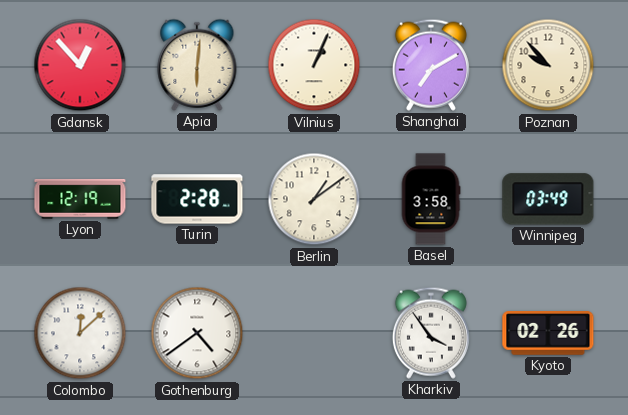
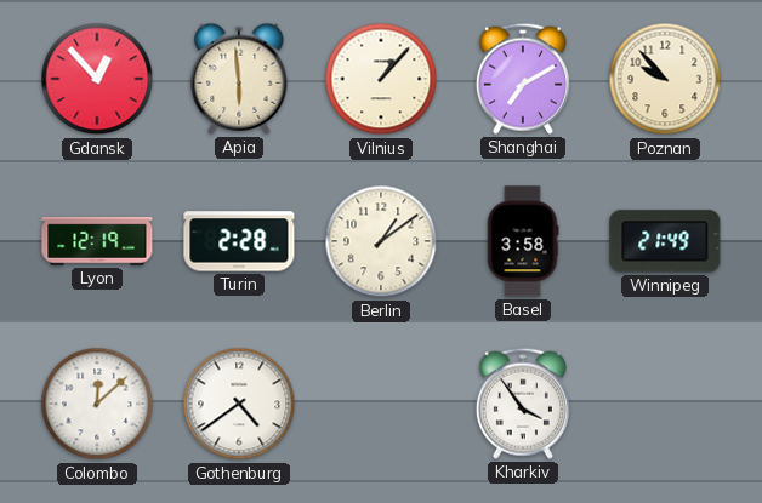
Apia: 6:01 -> 5:59 (239, 79)
Vilnius: 1:04 -> 1:07 (381, 79)
Winnipeg: 03:49 -> 21:49 (665, 241)
Kyoto: 02:26 -> none (548, 334)
